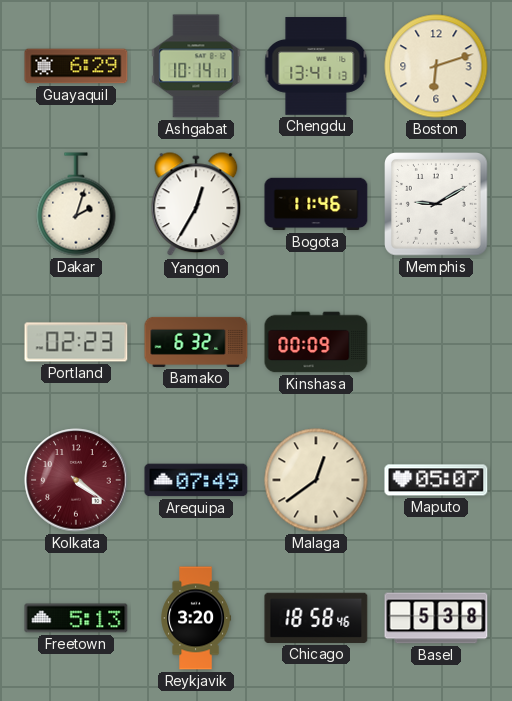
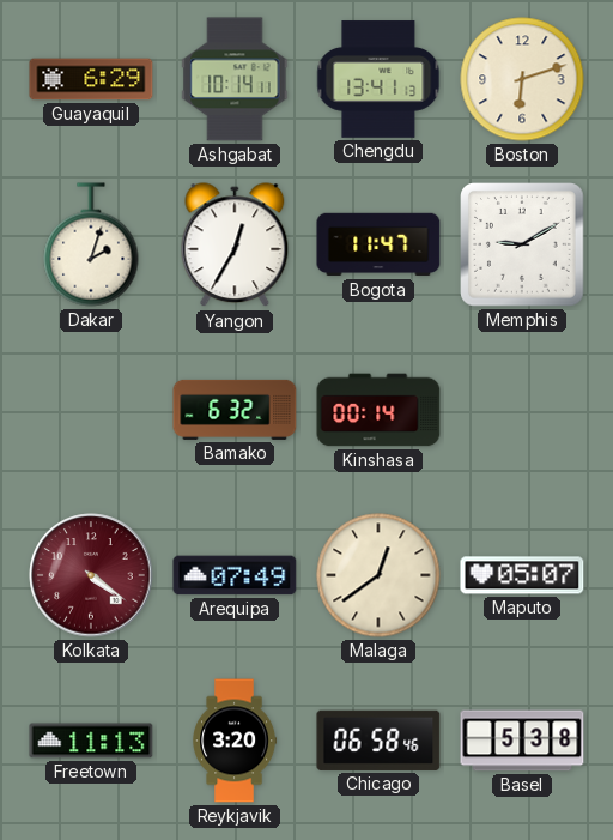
Bogota: 11:46 -> 11:47 (378, 244)
Portland: 02:23 -> none (76, 342)
Kinshasa: 00:09 -> 00:14 (378, 410)
Freetown: 5:13 -> 11:13 (91, 741)
Chicago: 18:58 -> 06:58 (378, 741)
